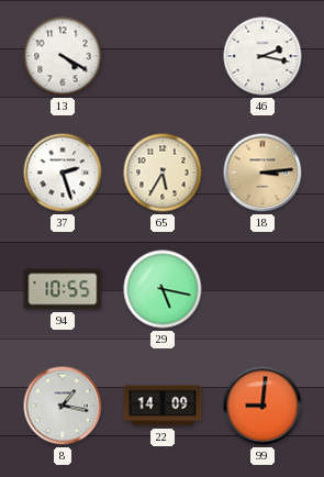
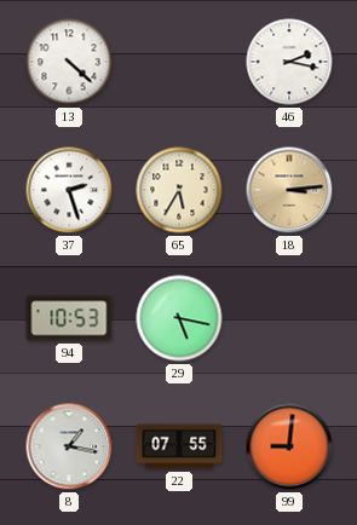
13: 4:20 -> 4:22 (69, 62)
94: 10:55 -> 10:53 (69, 318)
22: 14:09 -> 07:55 (179, 446)
